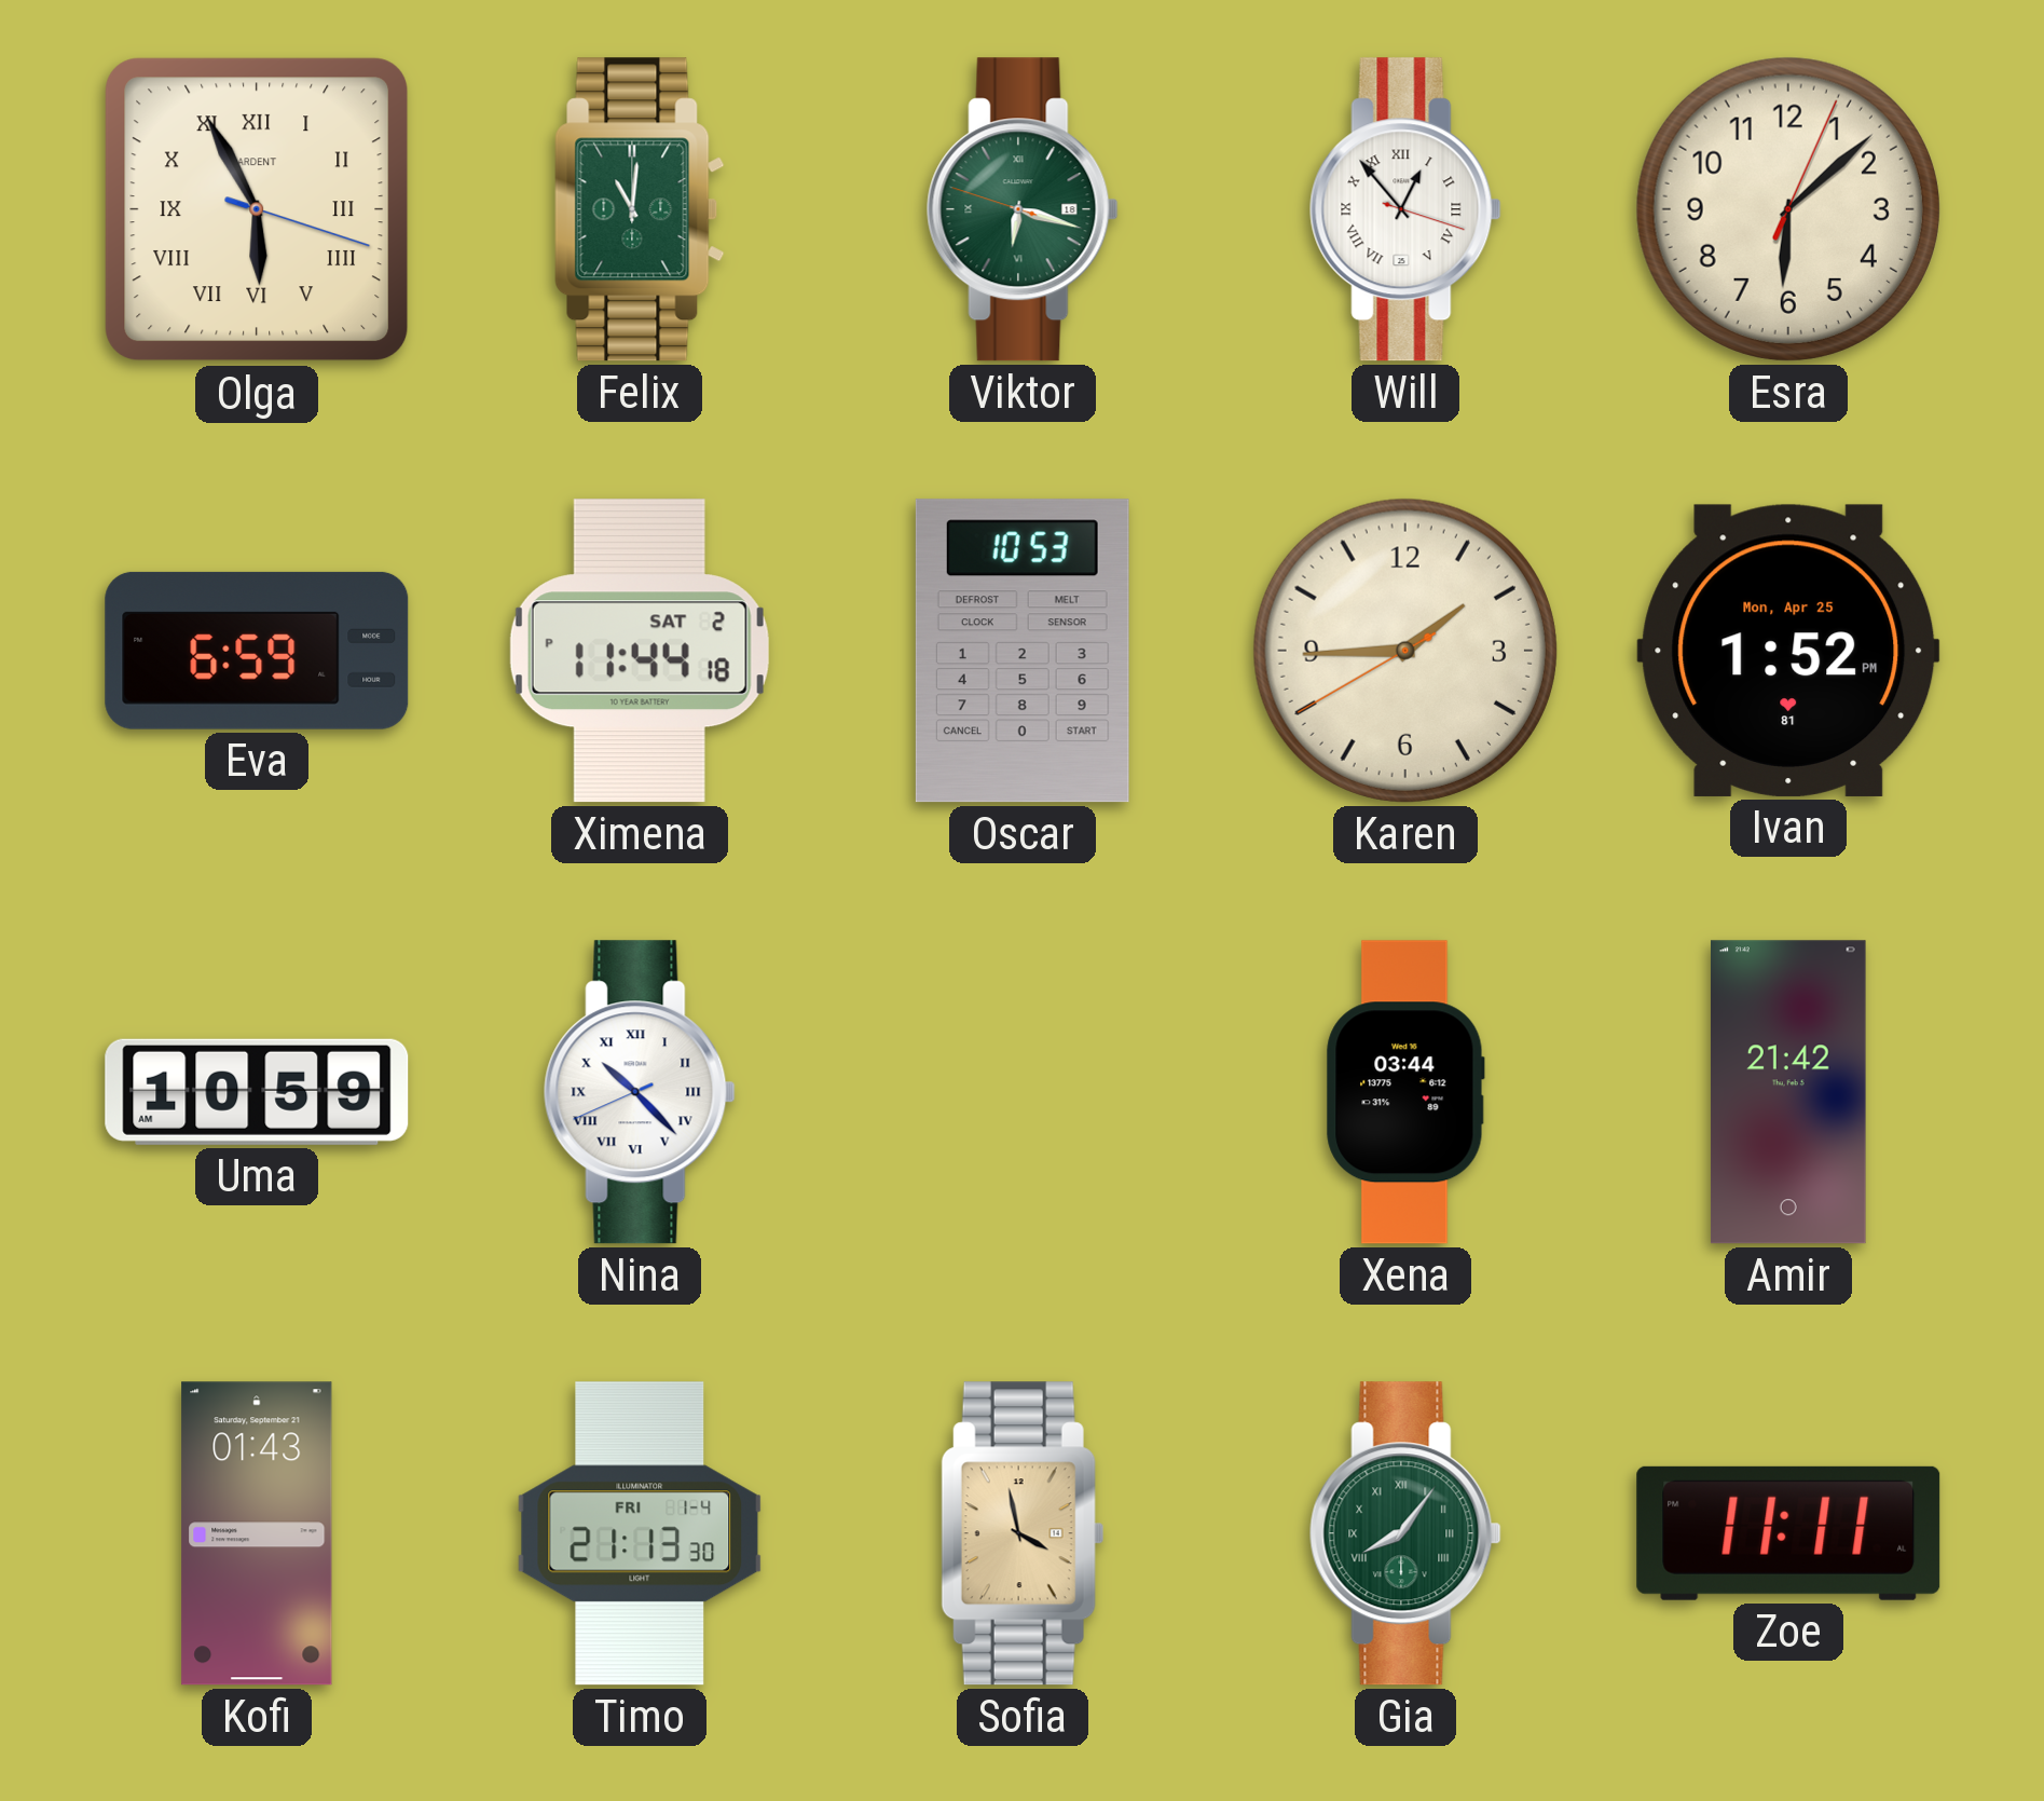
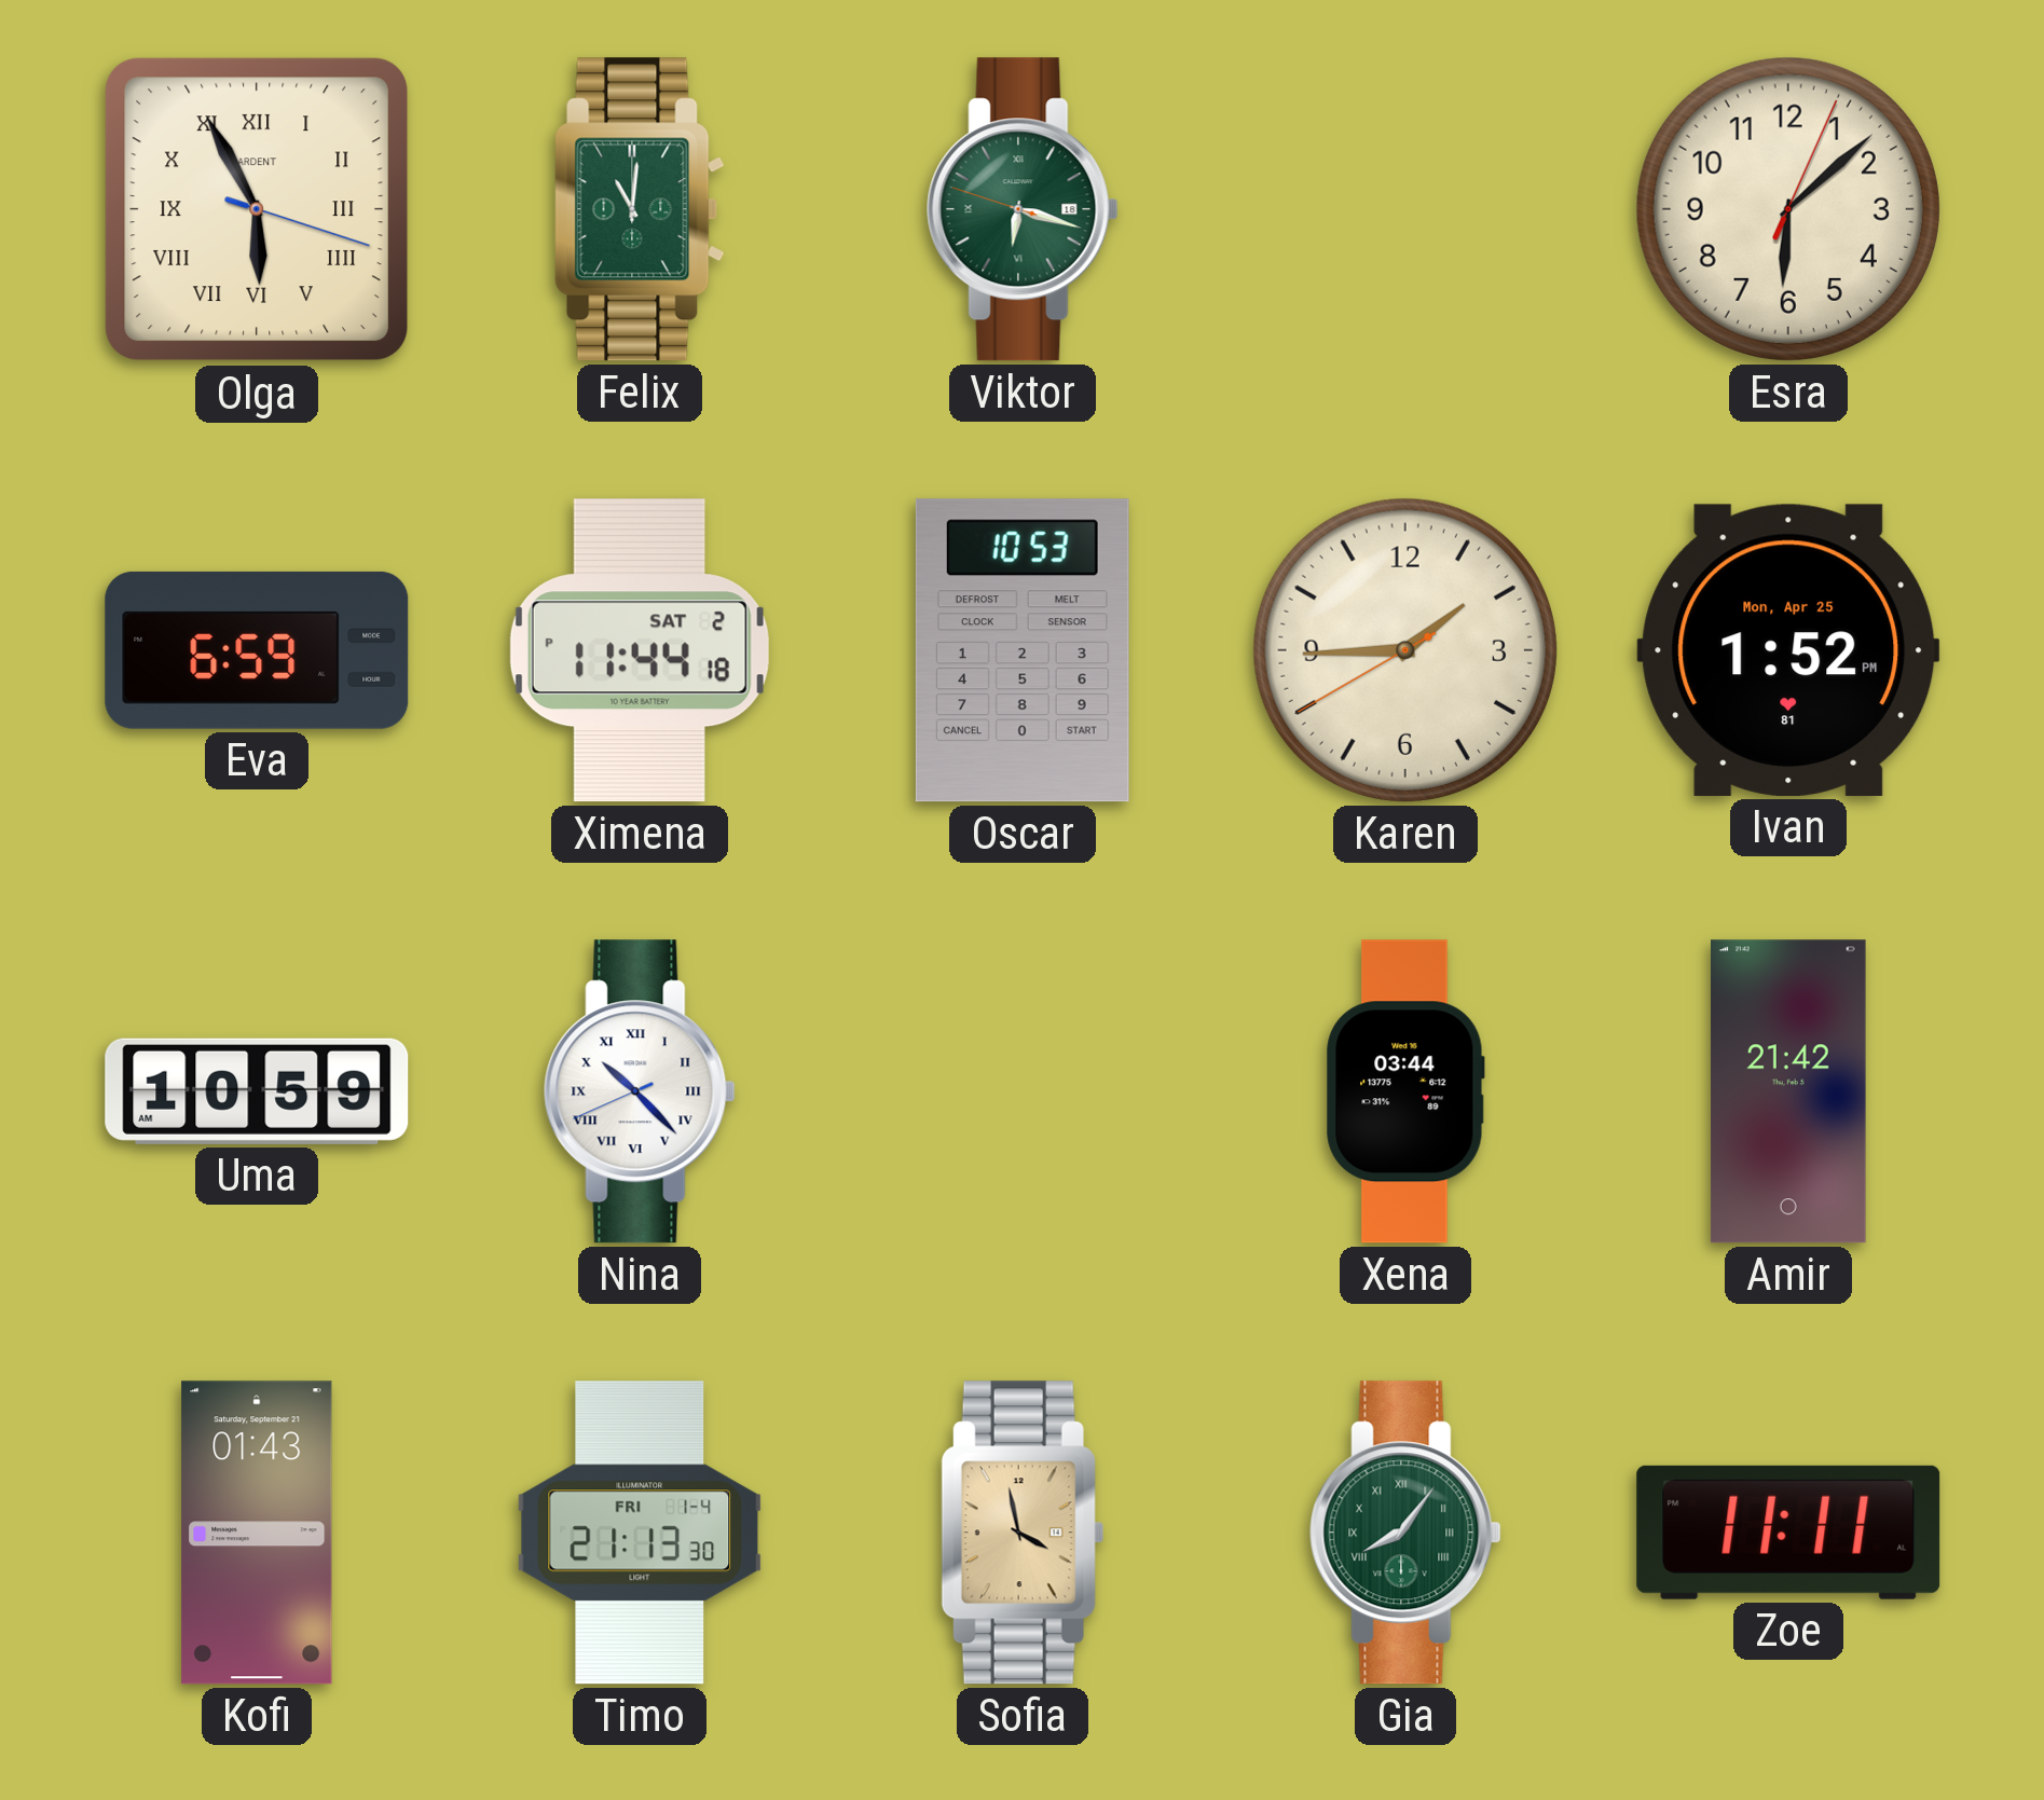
Will: 12:53 -> none (1405, 209)
